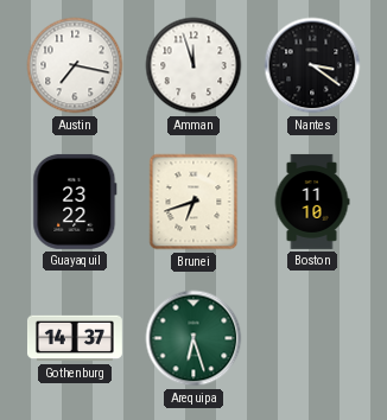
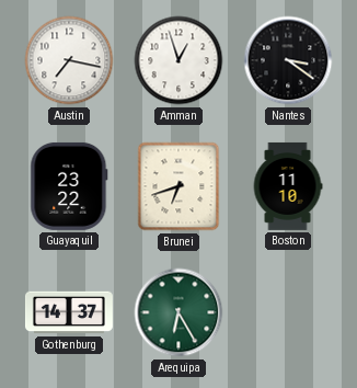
Amman: 11:57 -> 12:57 (178, 60)
Arequipa: 6:27 -> 6:25 (178, 312)
